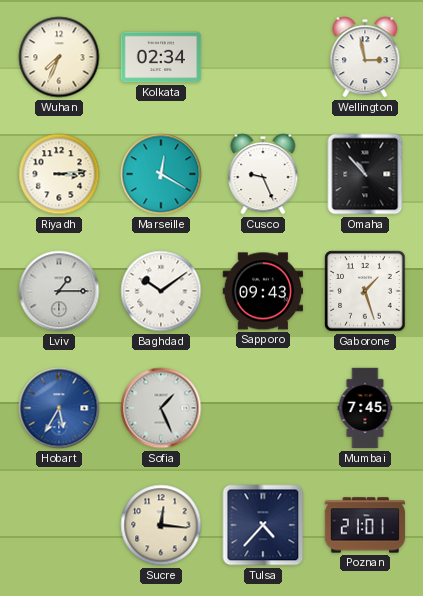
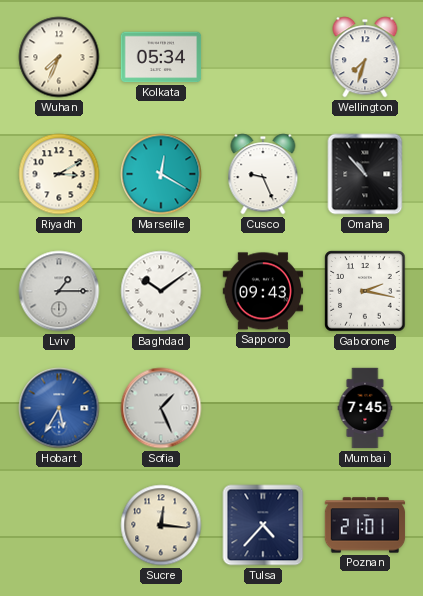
Kolkata: 02:34 -> 05:34 (161, 57)
Wellington: 2:58 -> 7:33 (365, 57)
Riyadh: 3:14 -> 3:10 (59, 174)
Gaborone: 1:27 -> 2:17 (365, 291)
